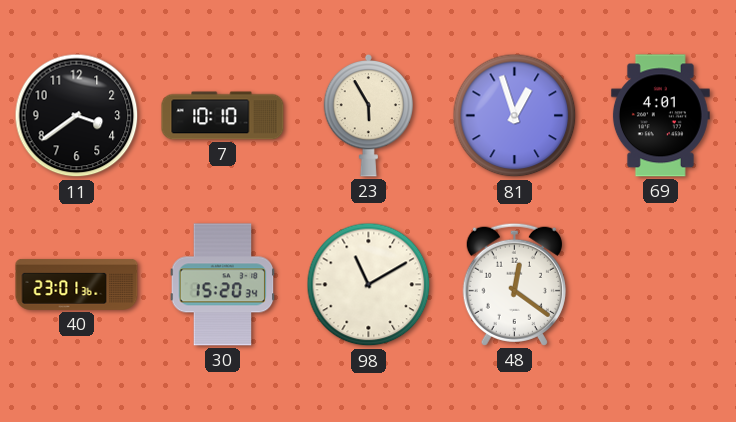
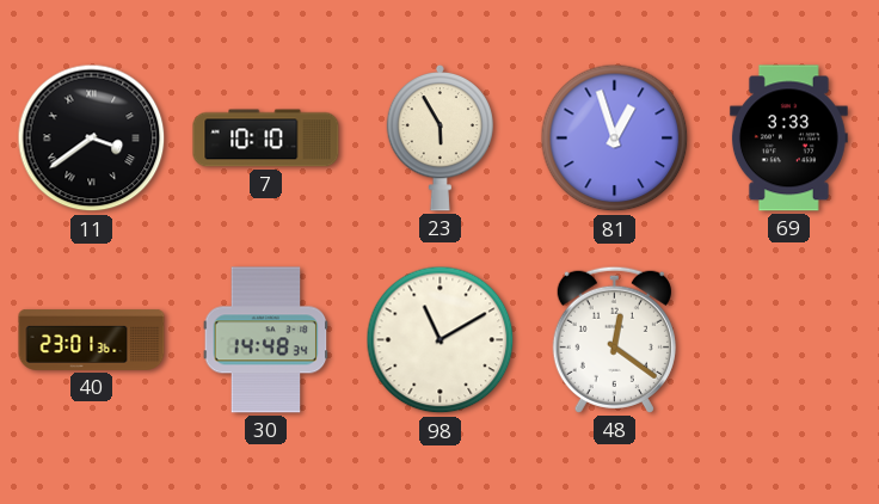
11 numerals: Arabic -> Roman (92, 139)
69: 4:01 -> 3:33 (788, 139)
30: 15:20 -> 14:48 (266, 340)
